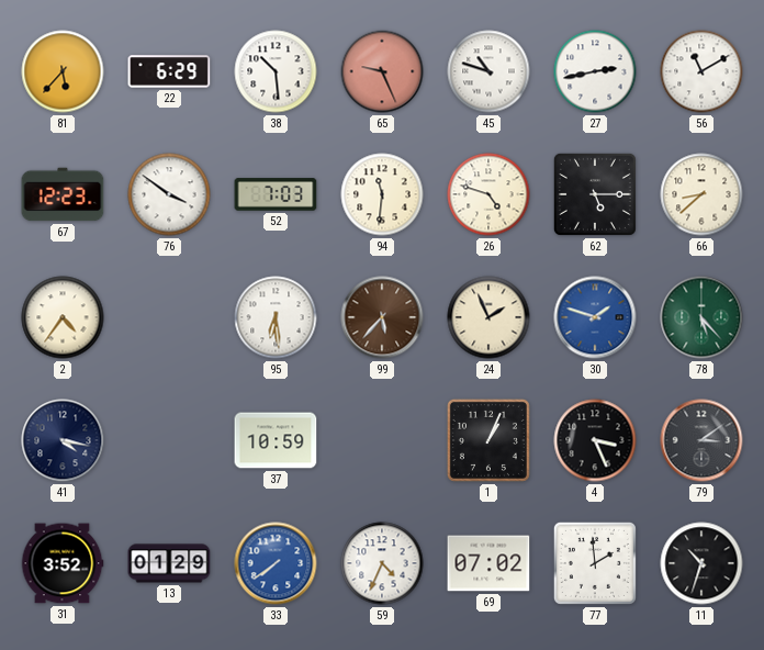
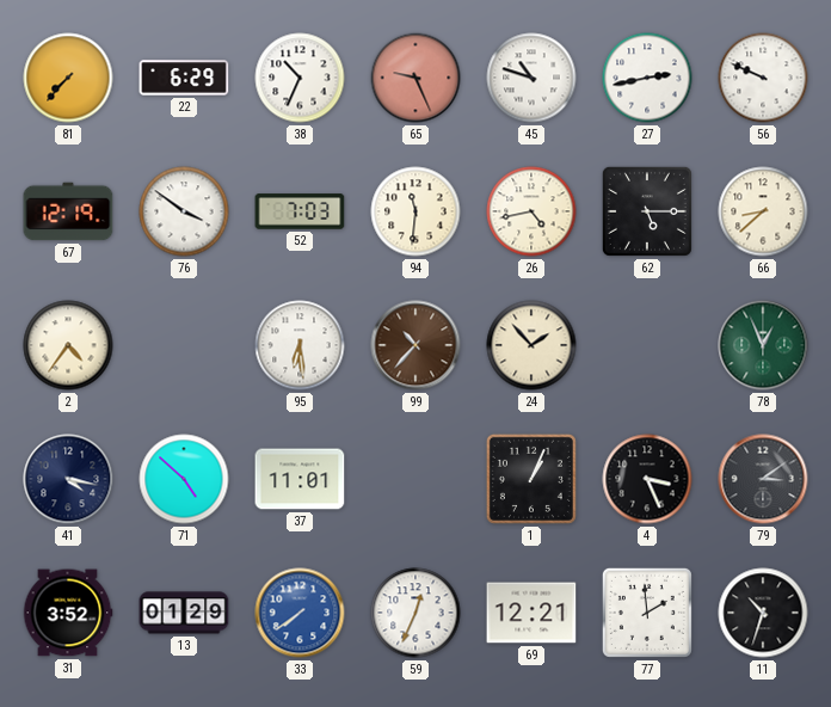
81: 5:37 -> 7:37 (68, 78)
38: 10:29 -> 10:34 (300, 78)
56: 11:10 -> 9:49 (763, 78)
67: 12:23 -> 12:19 (68, 211)
26: 4:48 -> 4:43 (531, 211)
99: 5:37 -> 10:37 (415, 345)
24: 1:56 -> 1:53 (531, 345)
30: 1:48 -> none (595, 317)
78: 5:23 -> 12:56 (763, 345)
71: none -> 4:52 (184, 479)
37: 10:59 -> 11:01 (300, 479)
59: 4:34 -> 12:34 (415, 613)
69: 07:02 -> 12:21 (531, 613)
